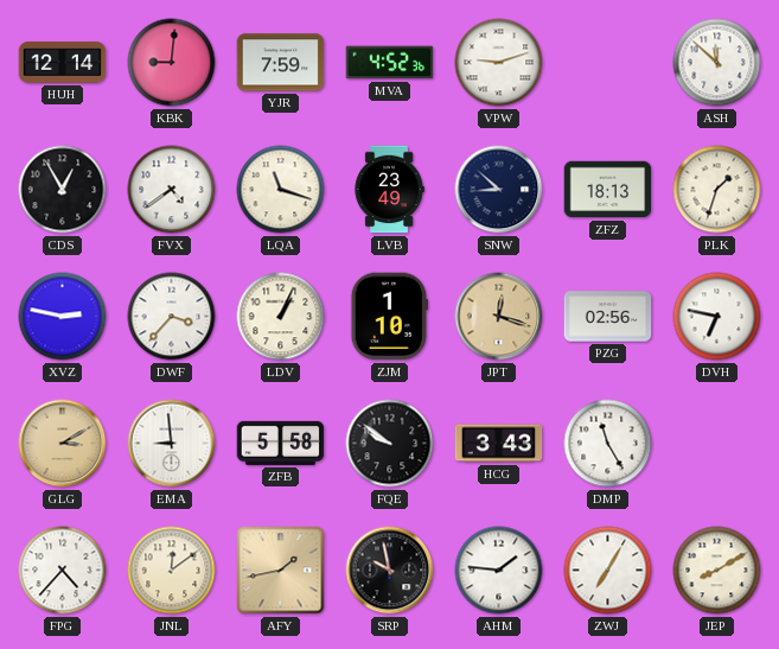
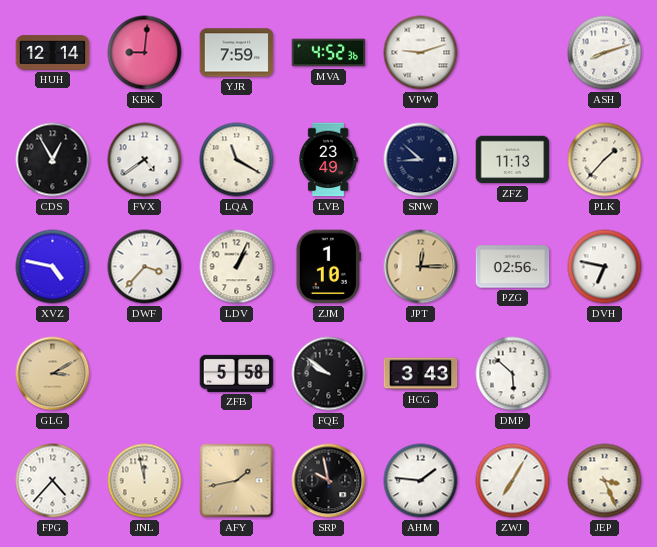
ASH: 11:52 -> 8:12 (605, 53)
LQA: 11:18 -> 11:20 (237, 160)
ZFZ: 18:13 -> 11:13 (513, 160)
PLK: 1:33 -> 1:37 (605, 160)
XVZ: 2:47 -> 4:47 (53, 267)
JPT: 12:18 -> 12:15 (421, 267)
EMA: 8:59 -> none (172, 444)
DMP: 11:25 -> 5:52 (513, 374)
JNL: 12:09 -> 11:58 (145, 481)
JEP: 8:10 -> 3:26 (605, 481)
